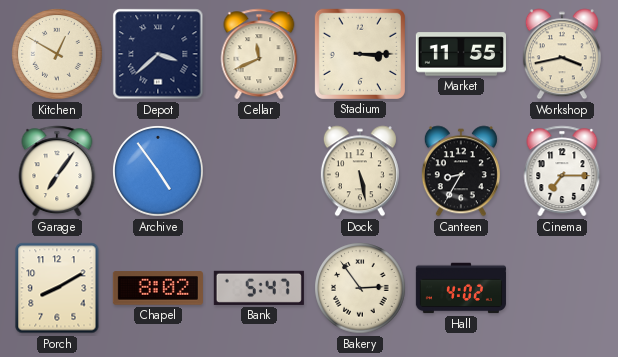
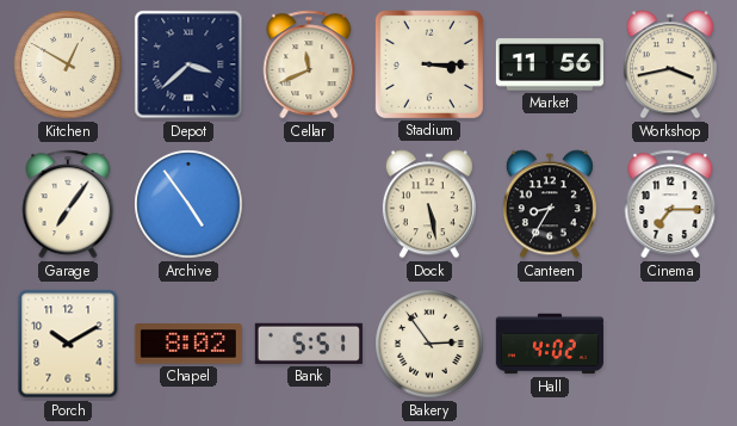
Market: 11:55 -> 11:56 (550, 64)
Porch: 8:10 -> 10:10 (68, 344)
Bank: 5:47 -> 5:51 (309, 344)
